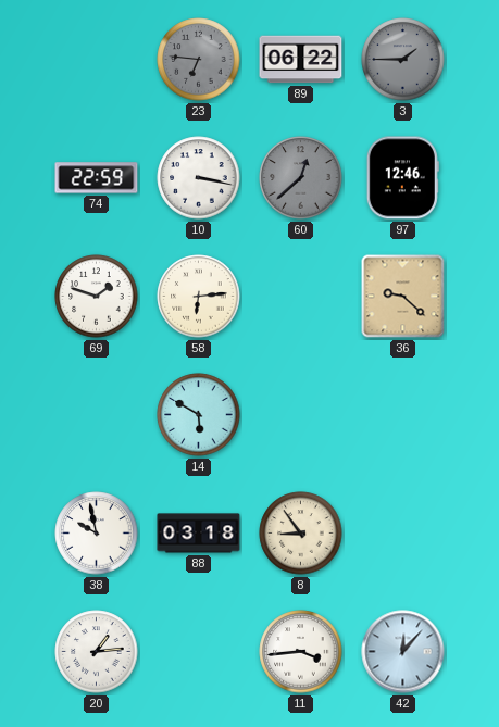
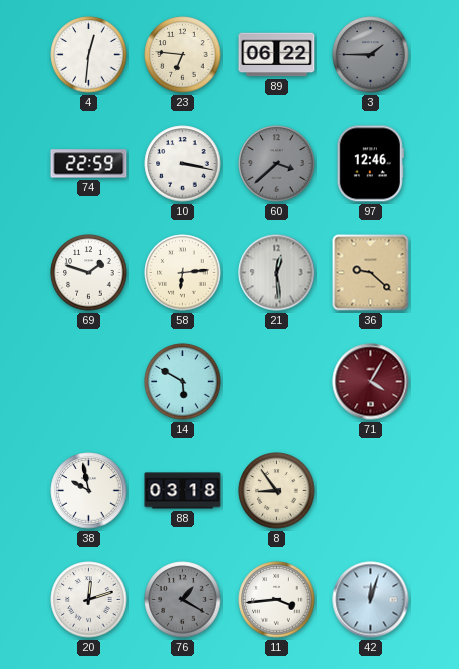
4: none -> 12:31 (89, 55)
23 dial: grey -> cream (183, 55)
60: 12:38 -> 3:38 (277, 164)
21: none -> 12:29 (277, 273)
71: none -> 4:05 (371, 382)
20: 1:14 -> 12:12 (89, 600)
76: none -> 1:20 (183, 600)
42: 12:07 -> 12:03 (371, 600)
